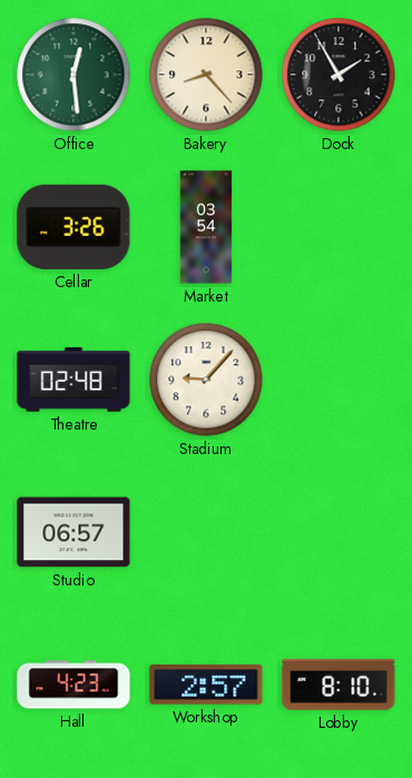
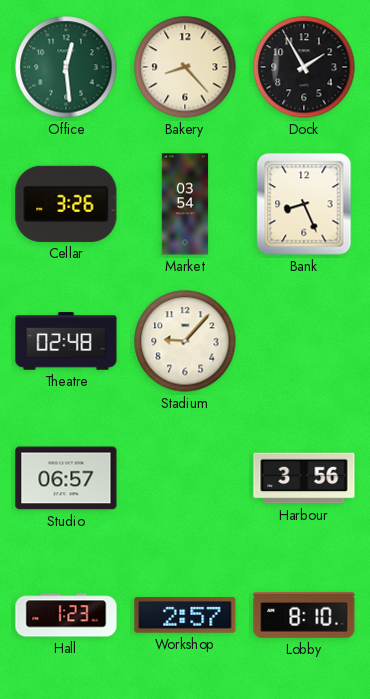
Bank: none -> 8:26 (304, 204)
Harbour: none -> 3:56 (304, 478)
Hall: 4:23 -> 1:23 (66, 615)
